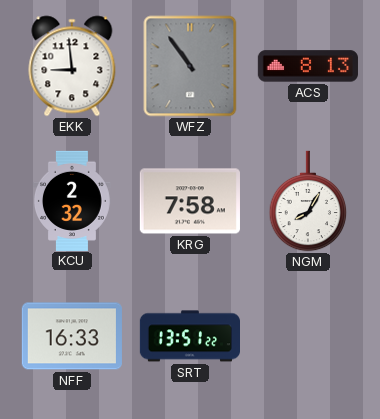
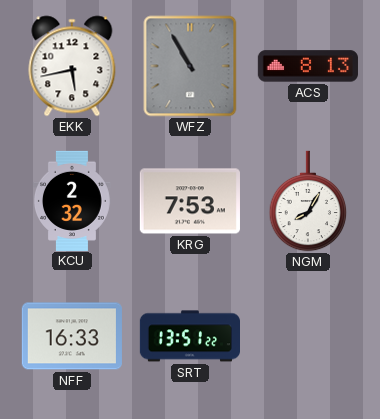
EKK: 8:59 -> 5:43 (72, 66)
WFZ: 10:54 -> 10:55 (190, 66)
KRG: 7:58 -> 7:53 (190, 201)
